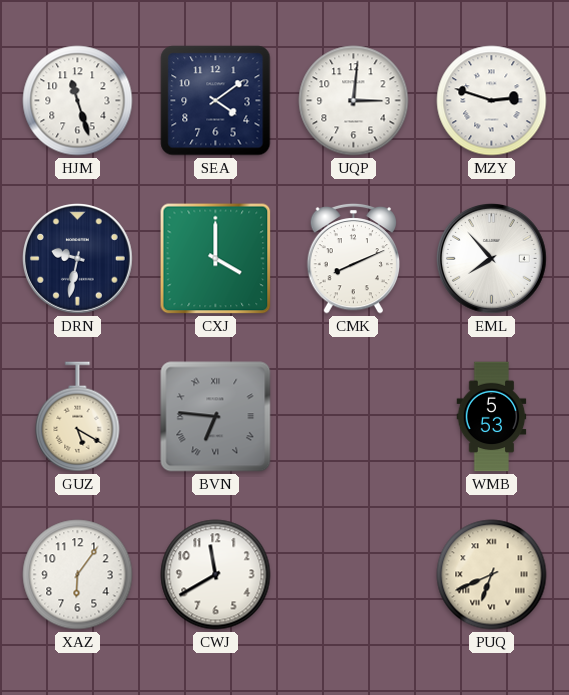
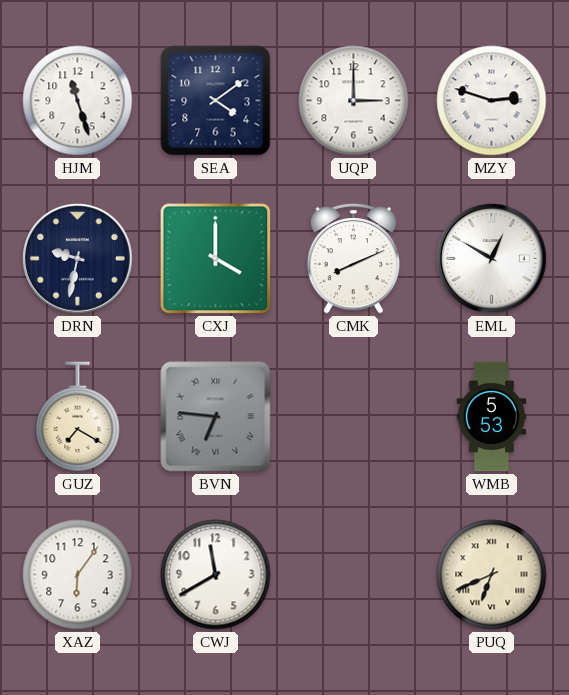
UQP: 3:01 -> 3:00 (354, 101)
EML: 7:53 -> 12:50 (492, 259)
GUZ: 5:20 -> 7:20 (78, 417)
